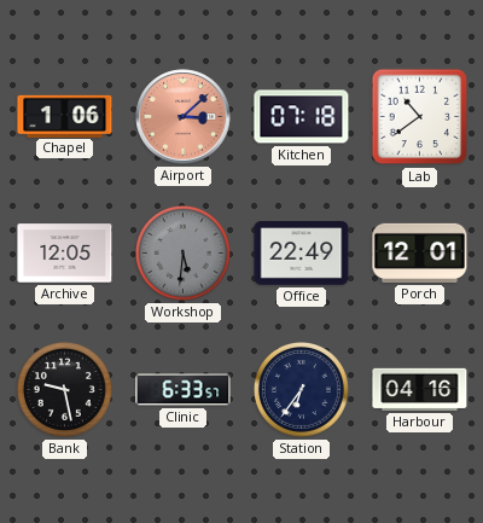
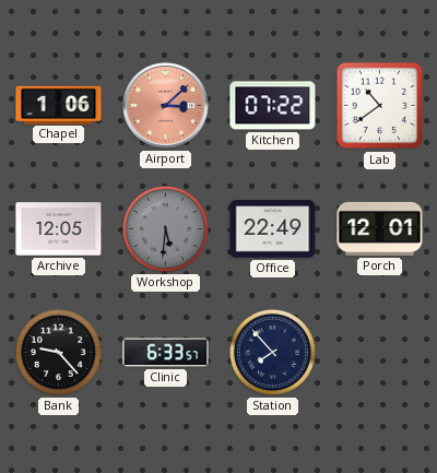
Kitchen: 07:18 -> 07:22 (273, 106)
Bank: 9:28 -> 9:23 (59, 353)
Station: 6:36 -> 7:53 (273, 353)
Harbour: 04:16 -> none (420, 389)
